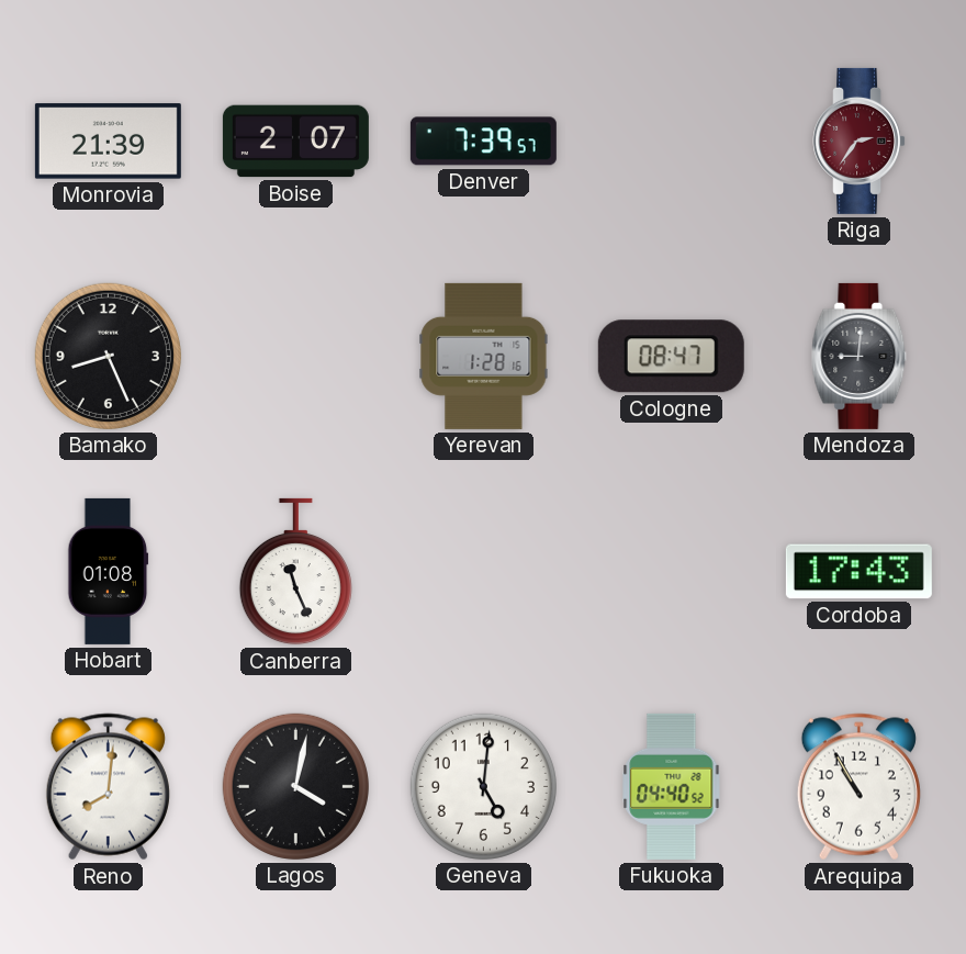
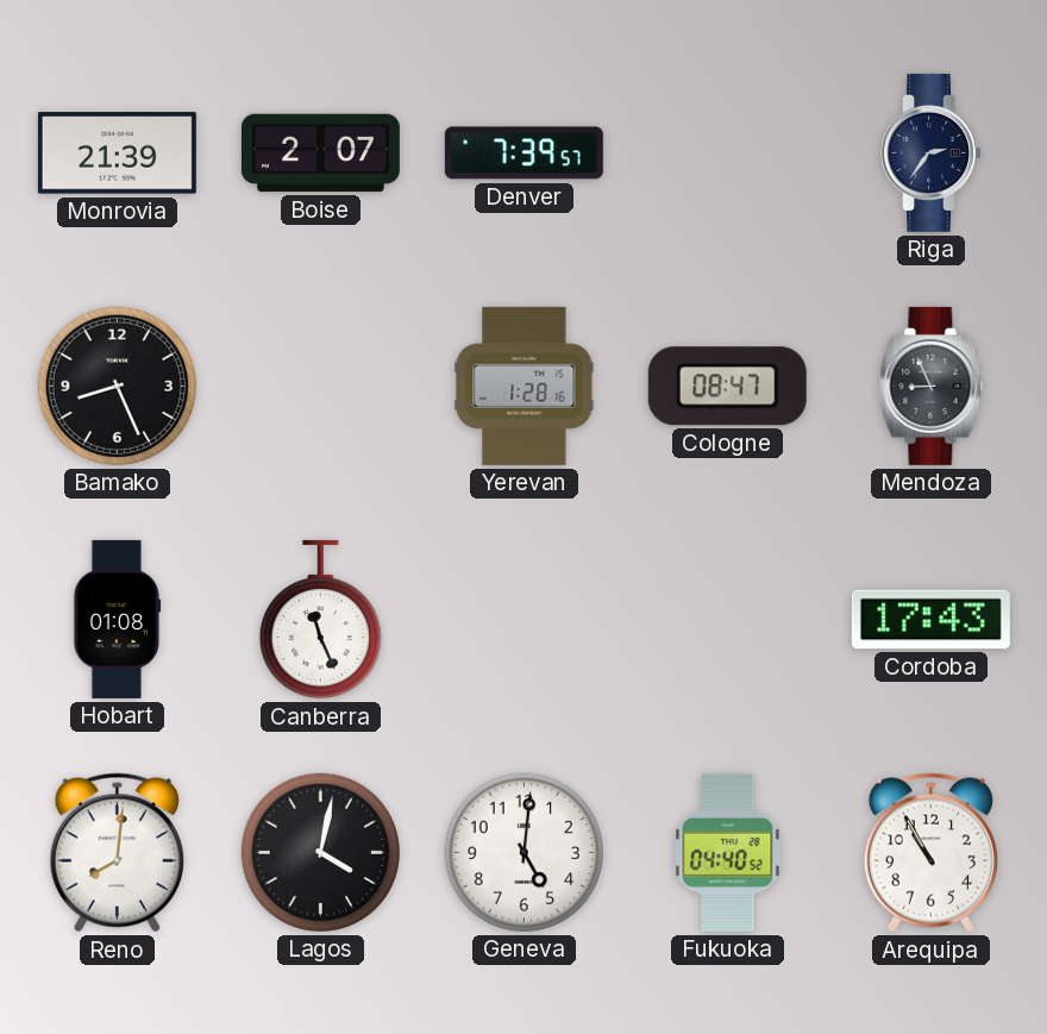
Riga dial: burgundy -> navy (932, 152)
Mendoza: 9:01 -> 8:56 (932, 386)
